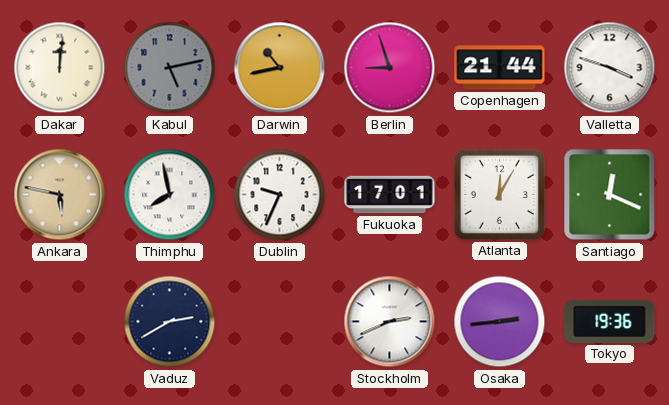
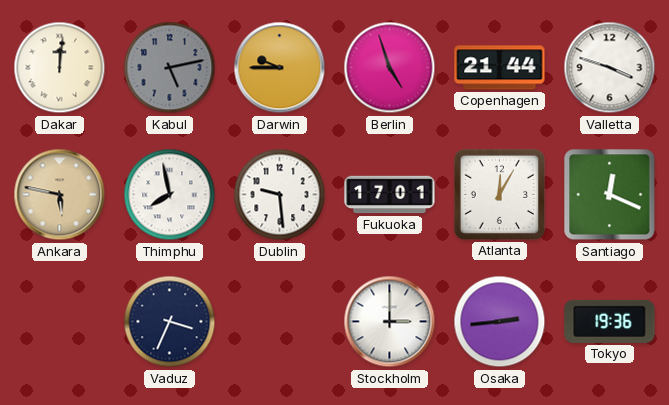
Darwin: 10:43 -> 9:45 (280, 68)
Berlin: 8:57 -> 4:57 (390, 68)
Dublin: 9:34 -> 9:29 (280, 195)
Vaduz: 2:40 -> 3:34 (170, 322)
Stockholm: 2:41 -> 3:00 (390, 322)
